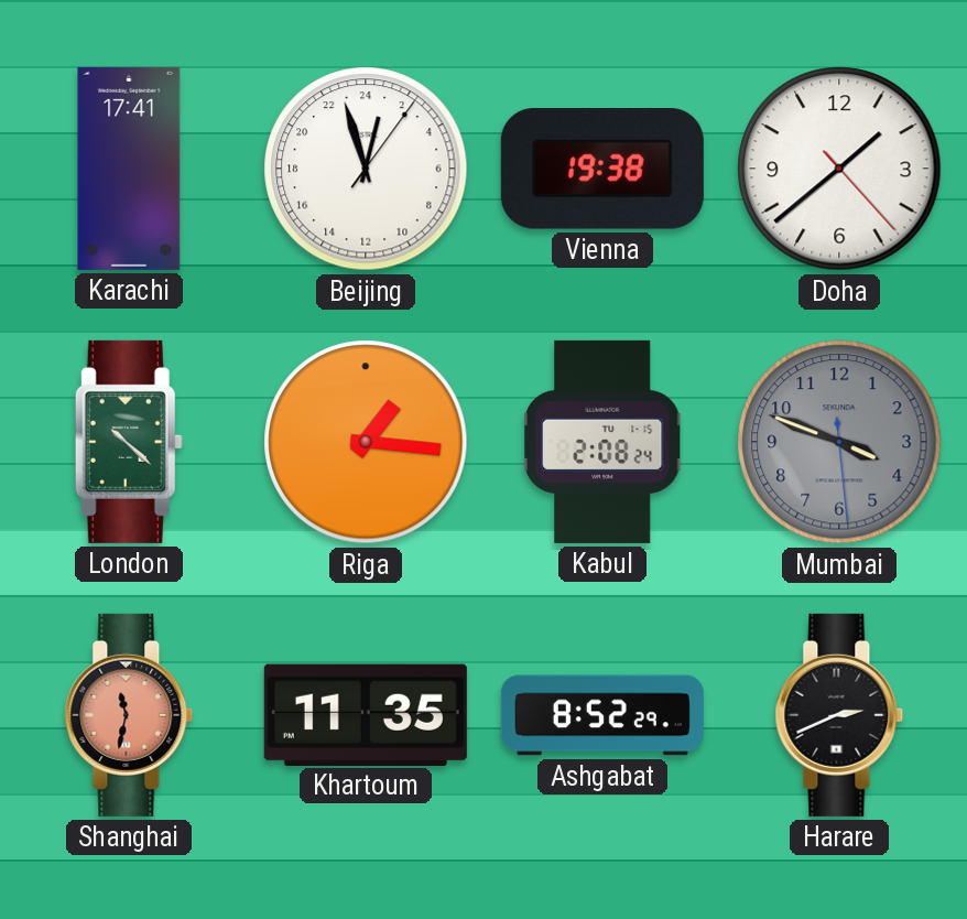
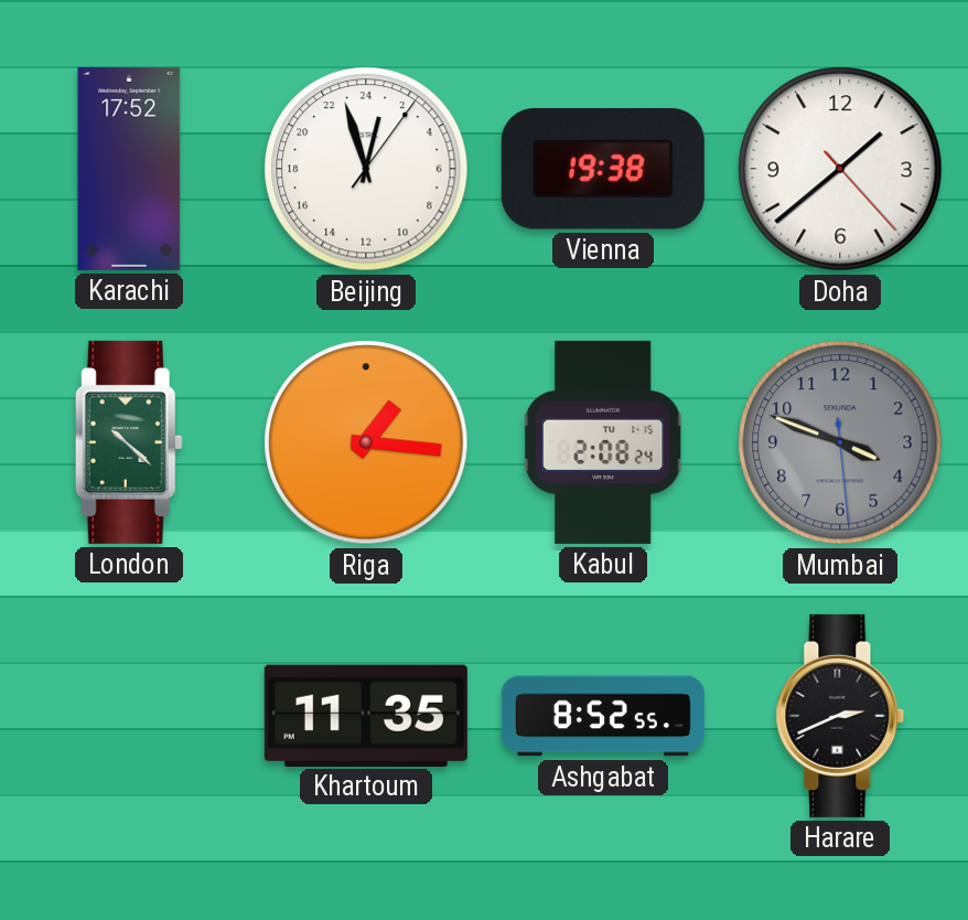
Karachi: 17:41 -> 17:52 (129, 169)
Shanghai: 11:32 -> none (129, 715)
Ashgabat: 8:52:29 -> 8:52:55 (603, 716)
